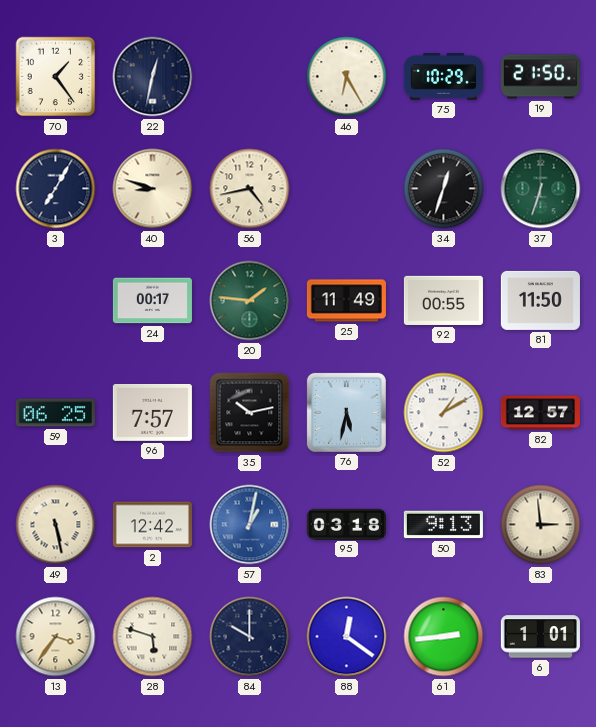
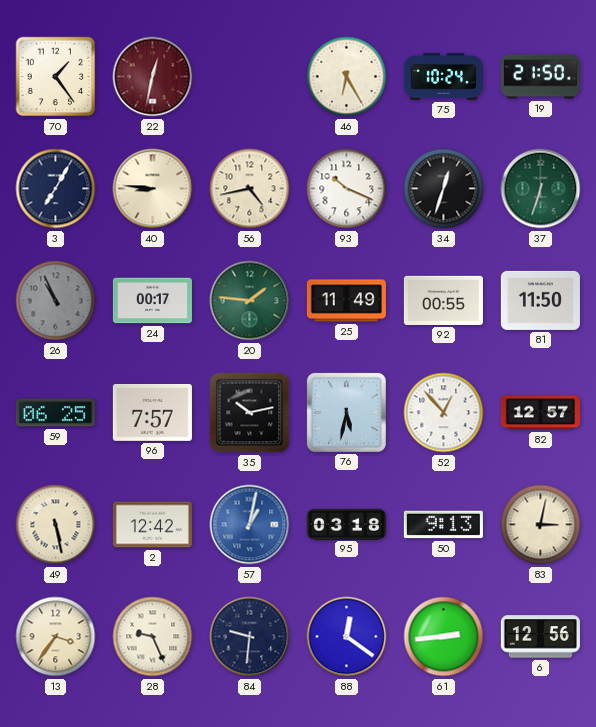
22 dial: navy -> burgundy (153, 77)
75: 10:29 -> 10:24 (443, 77)
40: 8:48 -> 8:46 (153, 189)
93: none -> 10:19 (347, 189)
26: none -> 10:56 (56, 301)
52: 1:10 -> 12:53 (444, 413)
83: 2:59 -> 3:02 (541, 525)
28: 5:48 -> 9:26 (153, 637)
84: 10:00 -> 9:31 (250, 637)
6: 1:01 -> 12:56 (540, 637)
